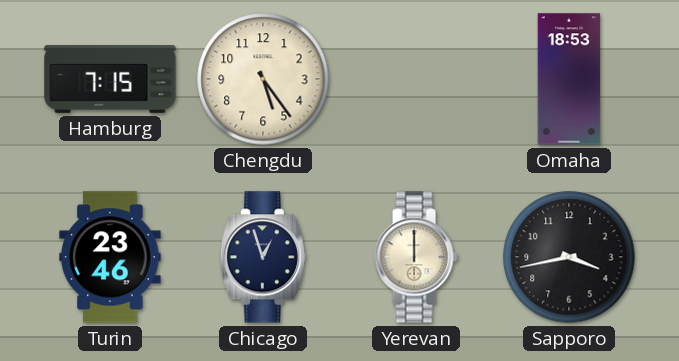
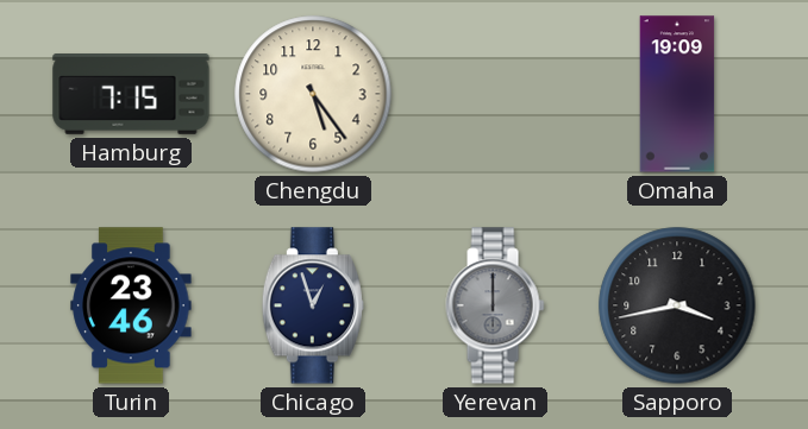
Omaha: 18:53 -> 19:09 (677, 94)
Yerevan dial: cream -> grey (495, 305)
